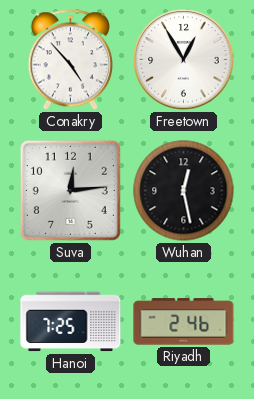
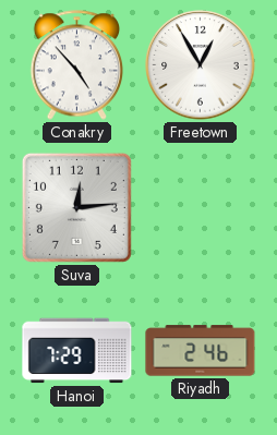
Wuhan: 12:28 -> none (184, 191)
Hanoi: 7:25 -> 7:29 (77, 351)
